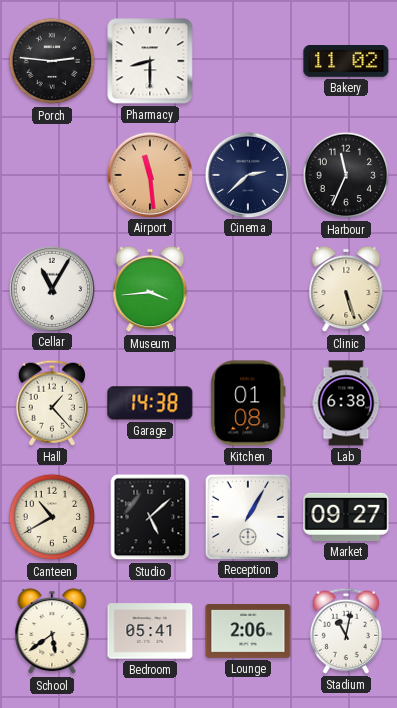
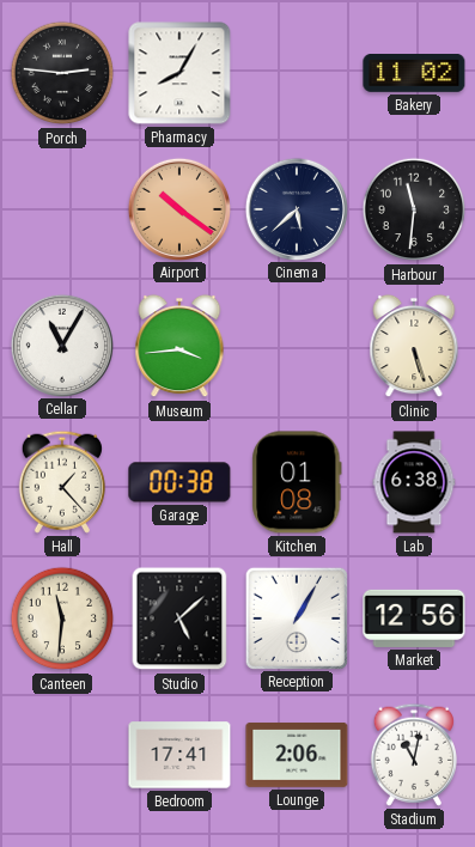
Pharmacy: 8:30 -> 8:05 (179, 73)
Airport: 11:29 -> 10:21 (178, 208)
Cinema: 2:38 -> 5:38 (296, 208)
Harbour: 11:34 -> 11:31 (414, 209)
Garage: 14:38 -> 00:38 (179, 482)
Canteen: 10:40 -> 11:31 (62, 619)
Market: 09:27 -> 12:56 (414, 619)
School: 5:39 -> none (52, 631)
Bedroom: 05:41 -> 17:41 (179, 755)
